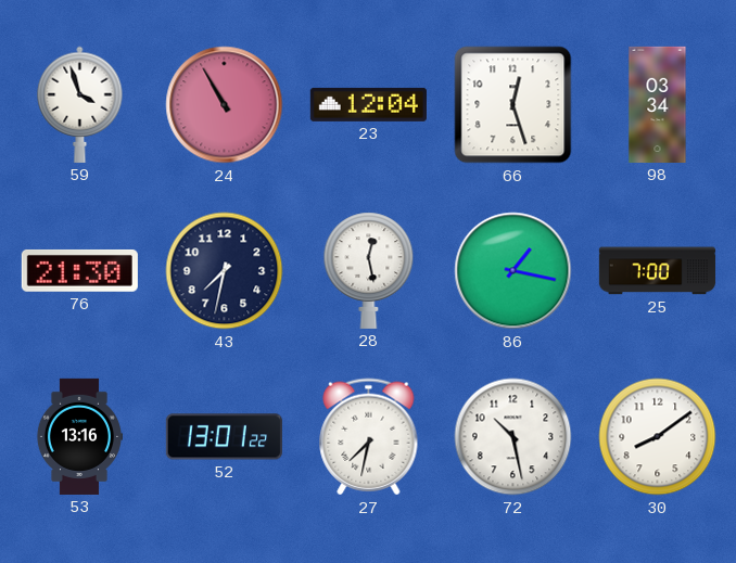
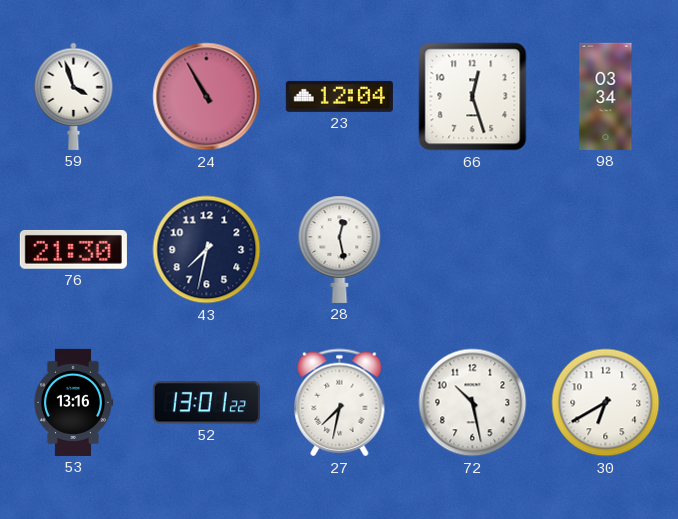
86: 1:17 -> none (513, 271)
25: 7:00 -> none (657, 271)
30: 8:09 -> 6:40 (606, 403)
